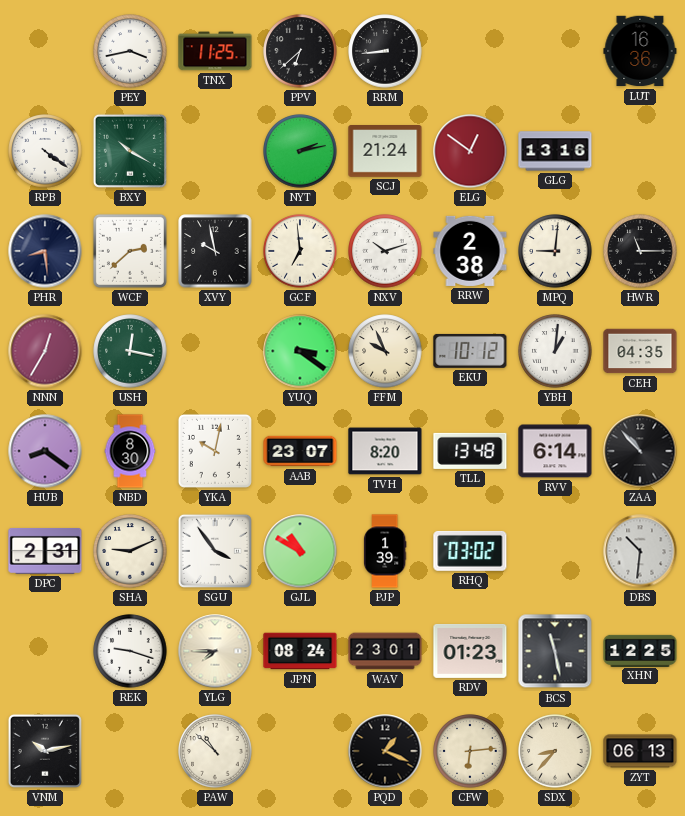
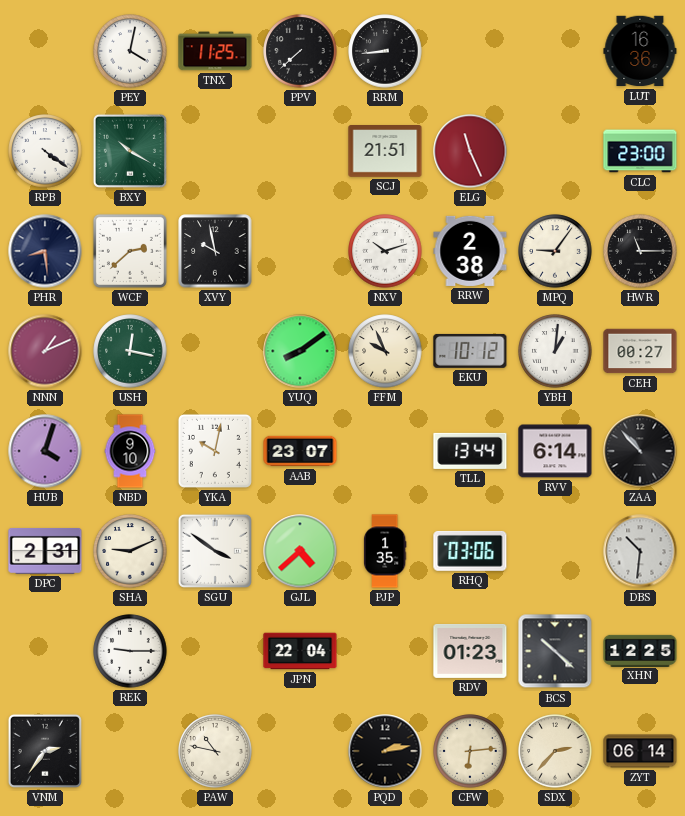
PEY: 3:43 -> 4:02 (130, 51)
PPV: 6:38 -> 7:38 (300, 51)
NYT: 2:13 -> none (300, 151)
SCJ: 21:24 -> 21:51 (385, 151)
ELG: 12:51 -> 11:26 (470, 151)
GLG: 13:16 -> none (555, 151)
CLC: none -> 23:00 (640, 151)
GCF: 6:59 -> none (300, 251)
MPQ: 9:01 -> 9:06 (555, 251)
NNN: 12:35 -> 1:11 (45, 351)
YUQ: 3:21 -> 8:09 (300, 351)
CEH: 04:35 -> 00:27 (640, 351)
HUB: 8:21 -> 4:03 (45, 451)
NBD: 8:30 -> 9:10 (130, 451)
TVH: 8:20 -> none (385, 451)
TLL: 13:48 -> 13:44 (470, 451)
SGU: 3:54 -> 3:51 (215, 551)
GJL: 10:50 -> 4:38 (300, 551)
PJP: 1:39 -> 1:35 (385, 551)
RHQ: 03:02 -> 03:06 (470, 551)
REK: 9:18 -> 9:15 (130, 651)
YLG: 7:45 -> none (215, 651)
JPN: 08:24 -> 22:04 (300, 651)
WAV: 23:01 -> none (385, 651)
BCS: 11:28 -> 10:22 (555, 651)
VNM: 10:13 -> 2:36 (45, 751)
PAW: 10:52 -> 10:47 (215, 751)
PQD: 1:19 -> 2:13 (385, 751)
SDX: 8:37 -> 2:37 (555, 751)
ZYT: 06:13 -> 06:14 (640, 751)
